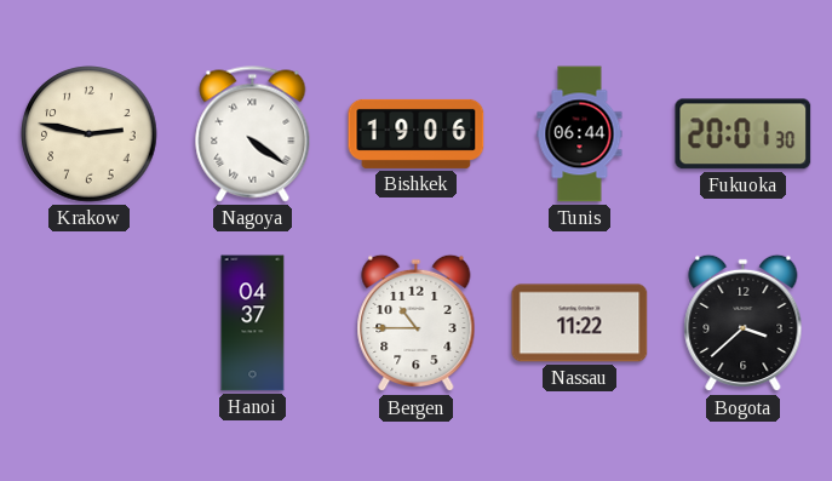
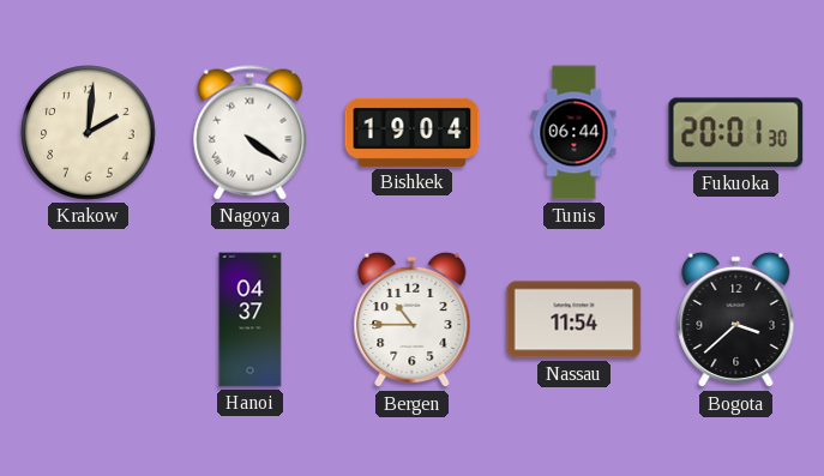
Krakow: 2:47 -> 2:01 (89, 133)
Bishkek: 19:06 -> 19:04 (413, 132)
Nassau: 11:22 -> 11:54 (575, 320)
